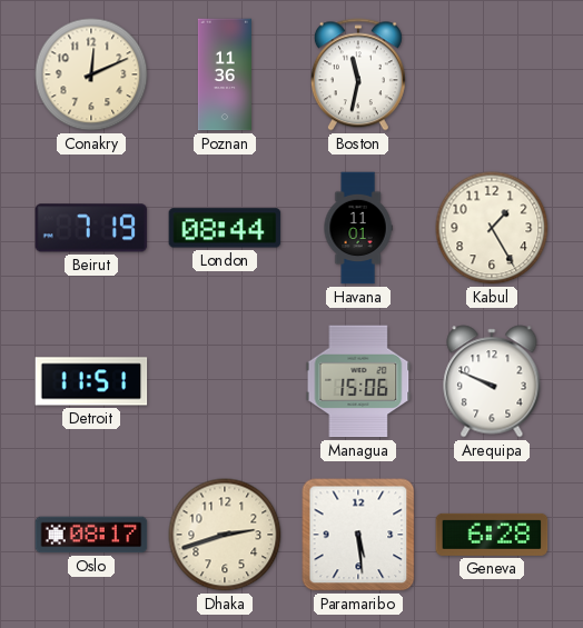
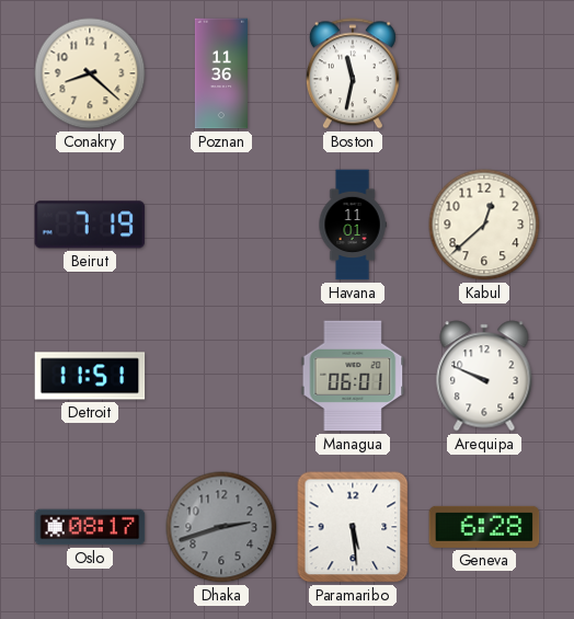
Conakry: 12:11 -> 8:22 (90, 73)
London: 08:44 -> none (225, 228)
Kabul: 1:25 -> 12:38 (484, 225)
Managua: 15:06 -> 06:01 (353, 376)
Dhaka dial: cream -> grey (221, 527)
